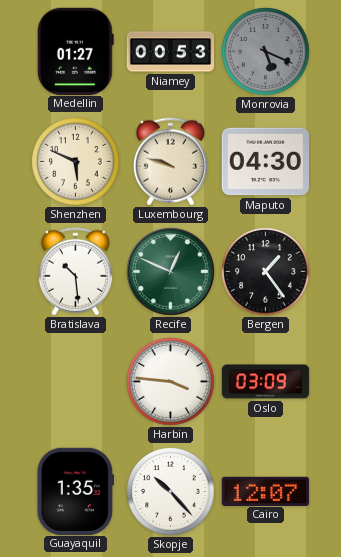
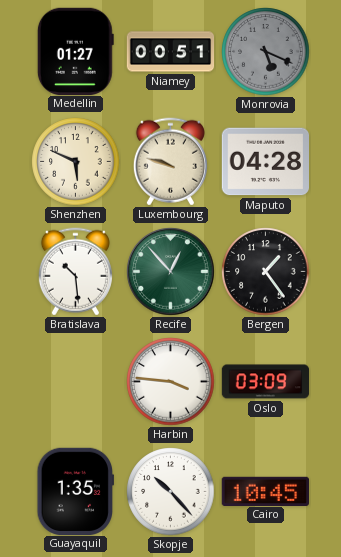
Niamey: 00:53 -> 00:51 (171, 52)
Maputo: 04:30 -> 04:28 (265, 162)
Recife: 12:49 -> 12:53 (171, 272)
Cairo: 12:07 -> 10:45 (265, 491)
